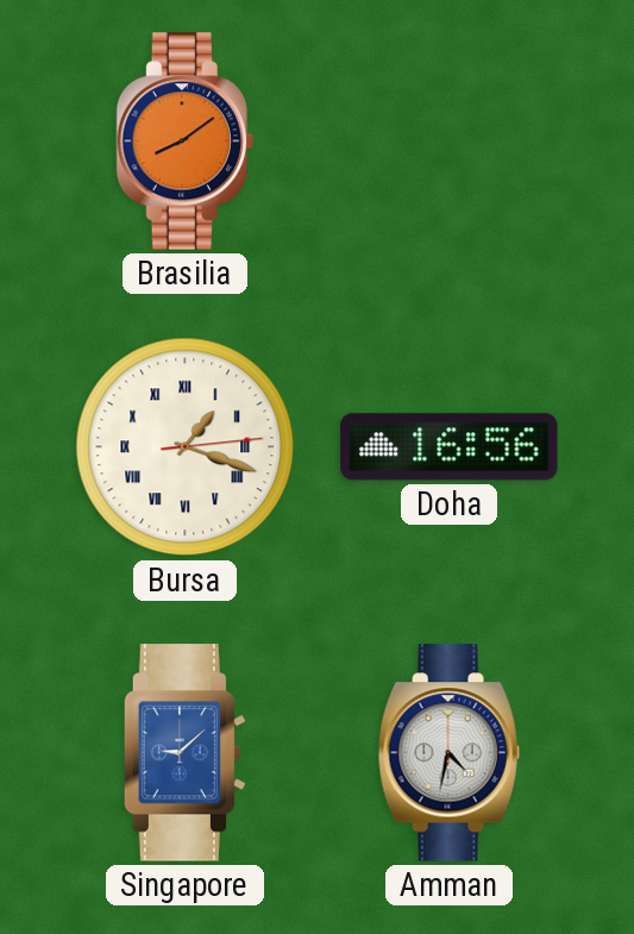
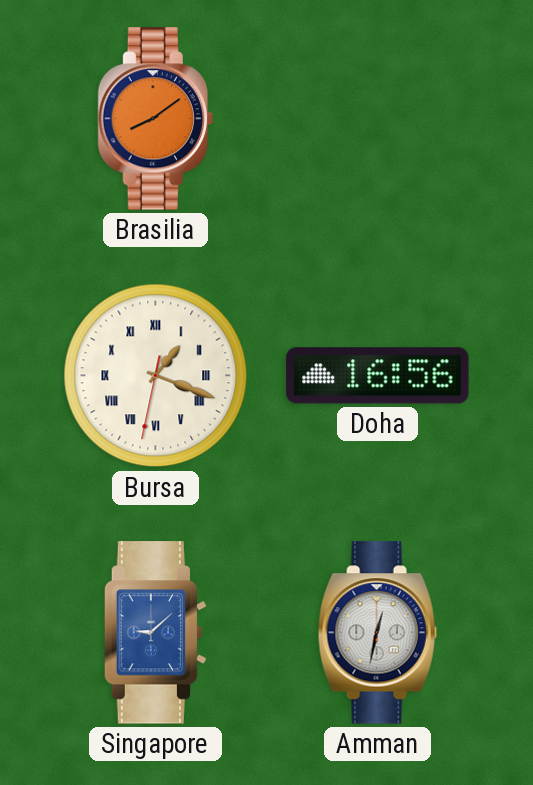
Bursa: 1:18:14 -> 1:18:32 (156, 376)
Amman: 4:32 -> 12:32 (377, 633)
